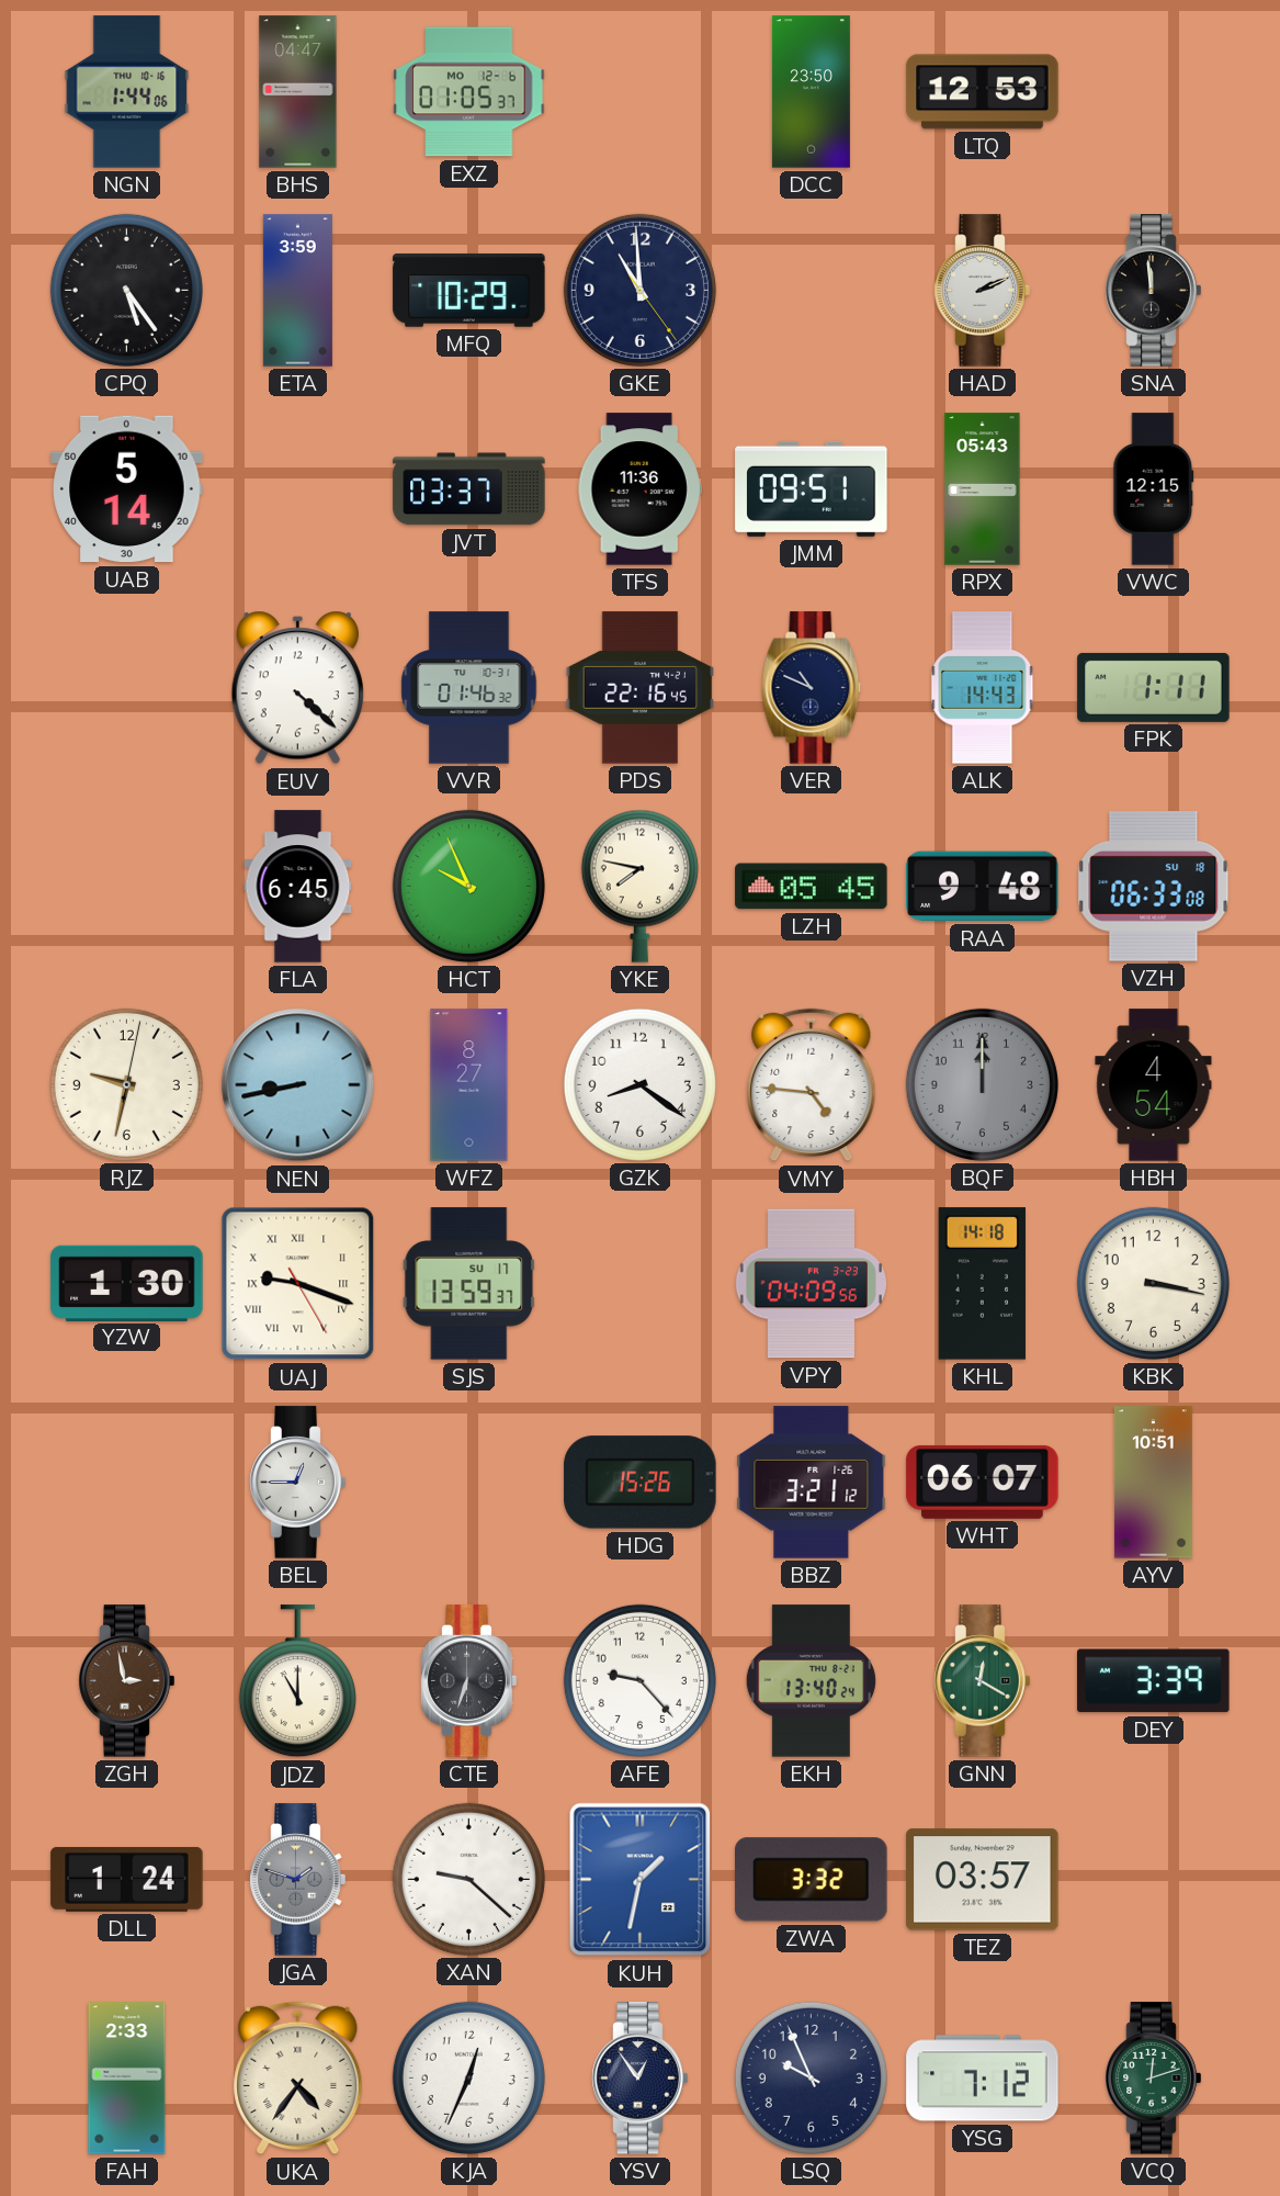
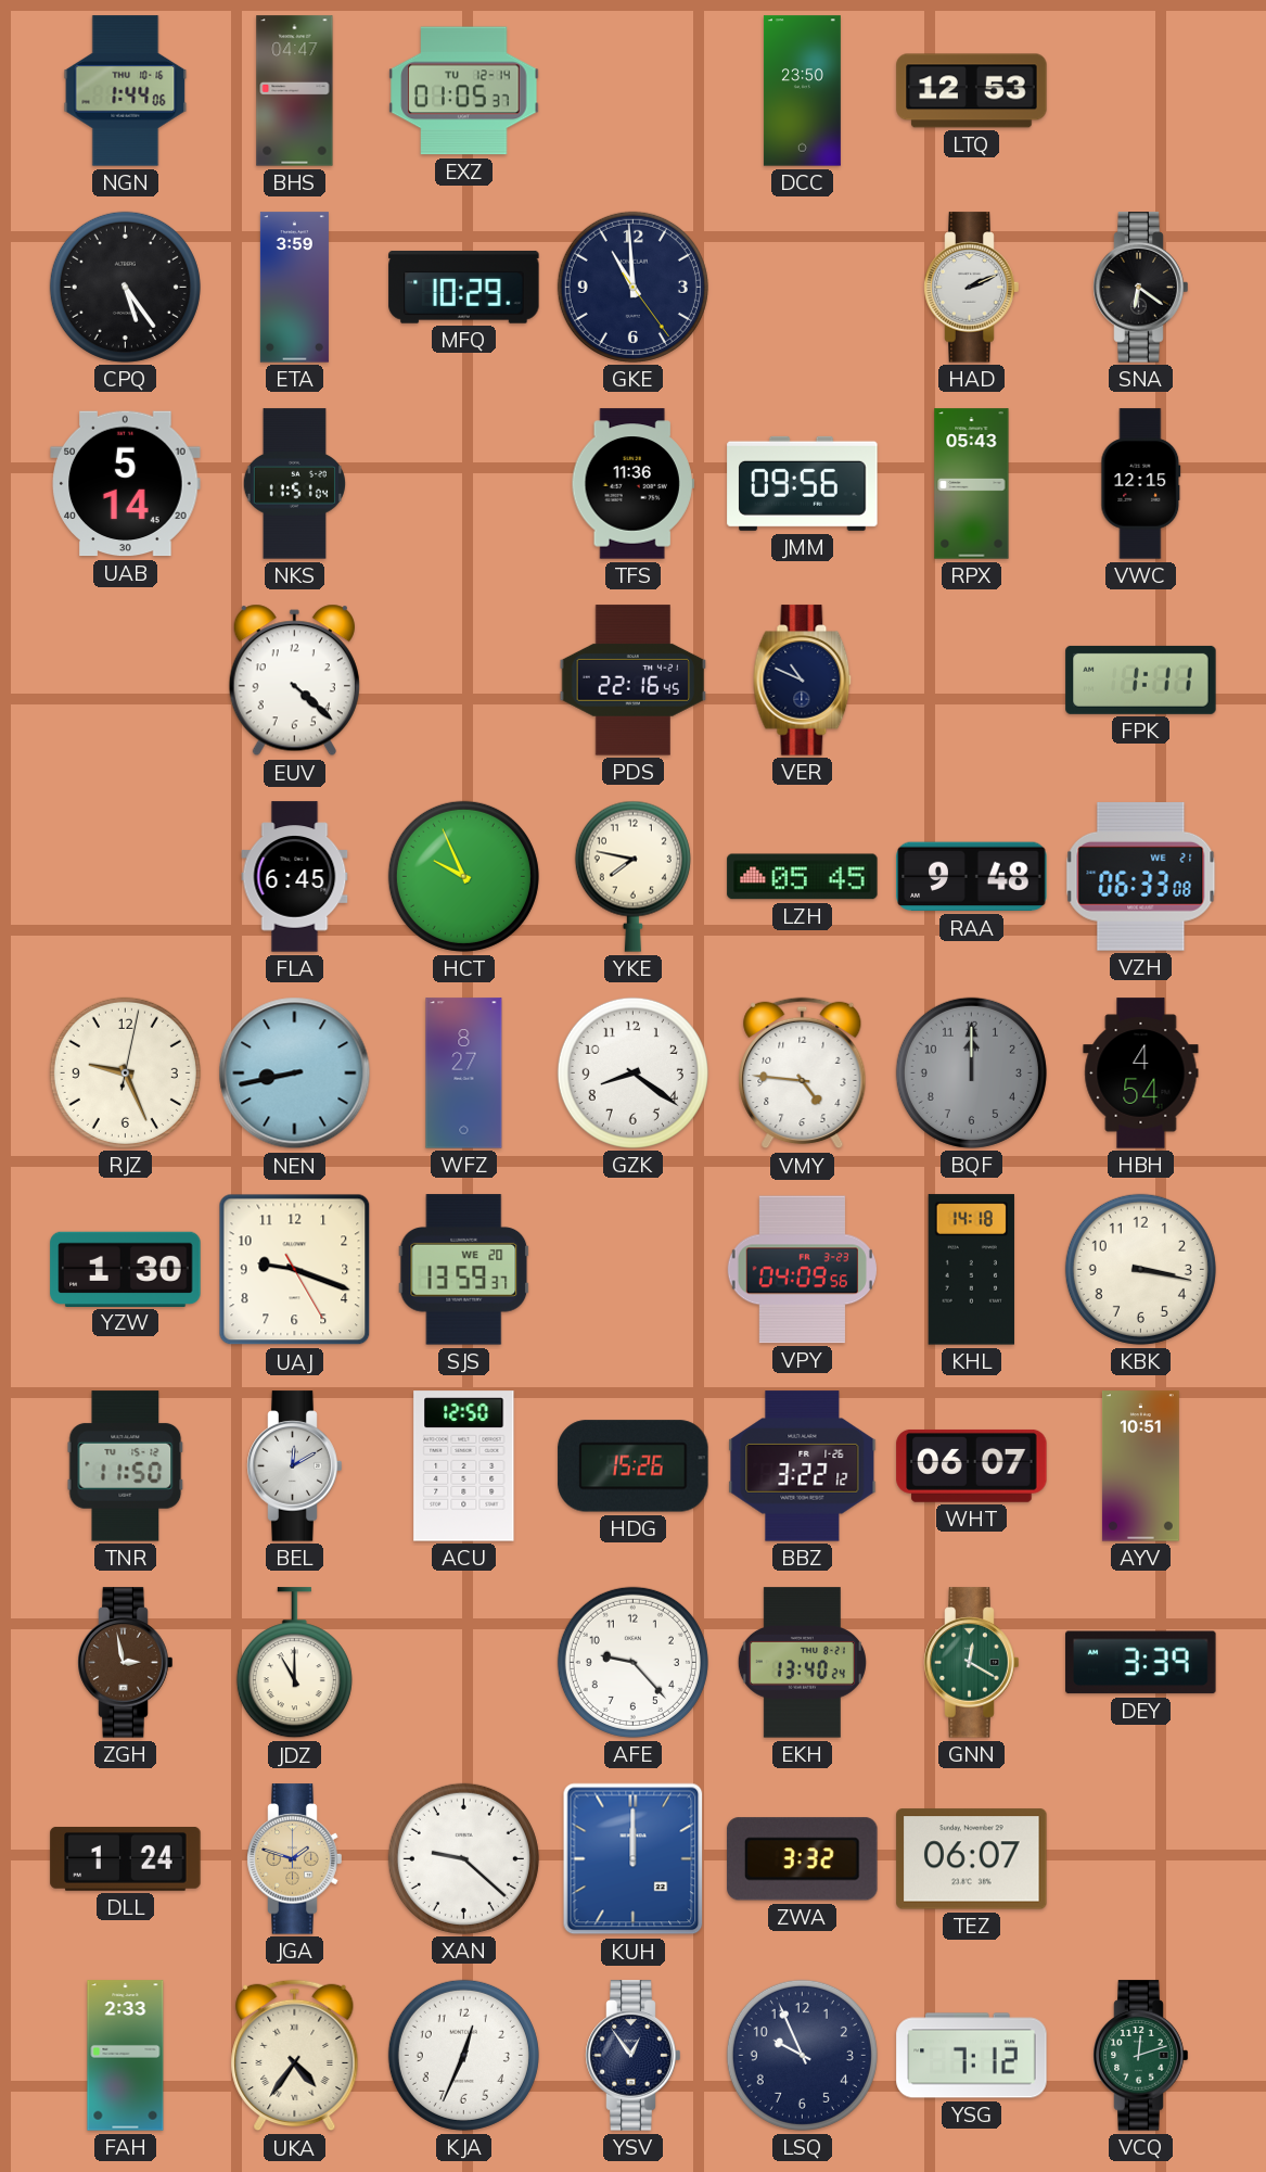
EXZ date: MO 12-6 -> TU 12-14 (464, 91)
SNA: 11:59 -> 6:21 (1141, 288)
NKS: none -> 11:51 (294, 484)
JVT: 03:37 -> none (469, 489)
JMM: 09:51 -> 09:56 (803, 483)
VVR: 01:46 -> none (469, 688)
ALK: 14:43 -> none (983, 688)
VZH date: SU 18 -> WE 21 (1141, 876)
RJZ: 9:32 -> 9:26 (125, 1072)
UAJ numerals: Roman -> Arabic (295, 1270)
SJS date: SU 17 -> WE 20 (464, 1270)
TNR: none -> 11:50 (126, 1466)
BEL: 12:45 -> 12:10 (295, 1466)
ACU: none -> 12:50 (464, 1466)
BBZ: 3:21 -> 3:22 (803, 1466)
CTE: 6:33 -> none (469, 1681)
JGA dial: grey -> champagne (295, 1859)
KUH: 1:32 -> 12:00 (634, 1859)
TEZ: 03:57 -> 06:07 (972, 1859)
